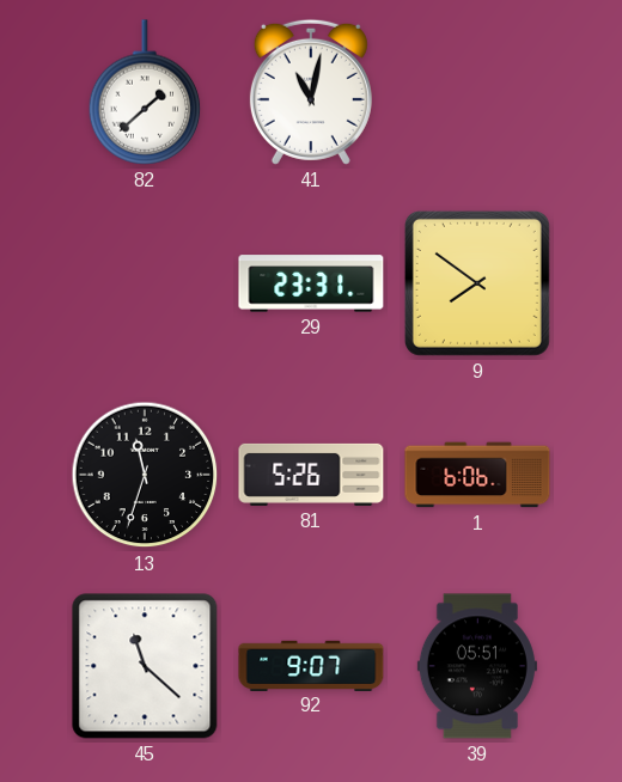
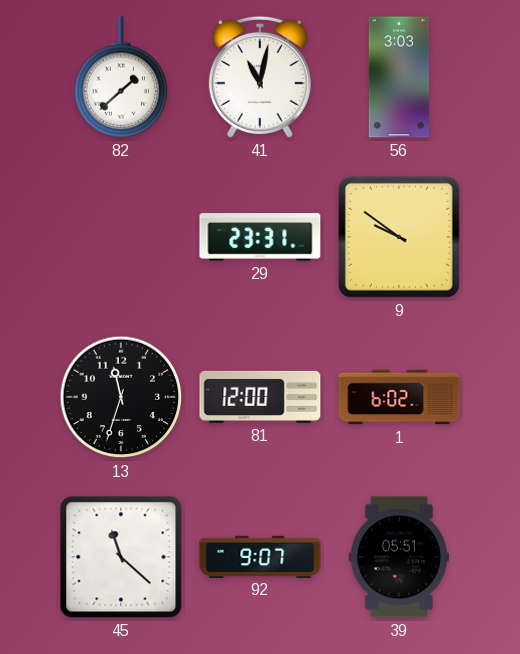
56: none -> 3:03 (399, 77)
9: 7:51 -> 9:51 (399, 237)
81: 5:26 -> 12:00 (260, 397)
1: 6:06 -> 6:02 (399, 397)
